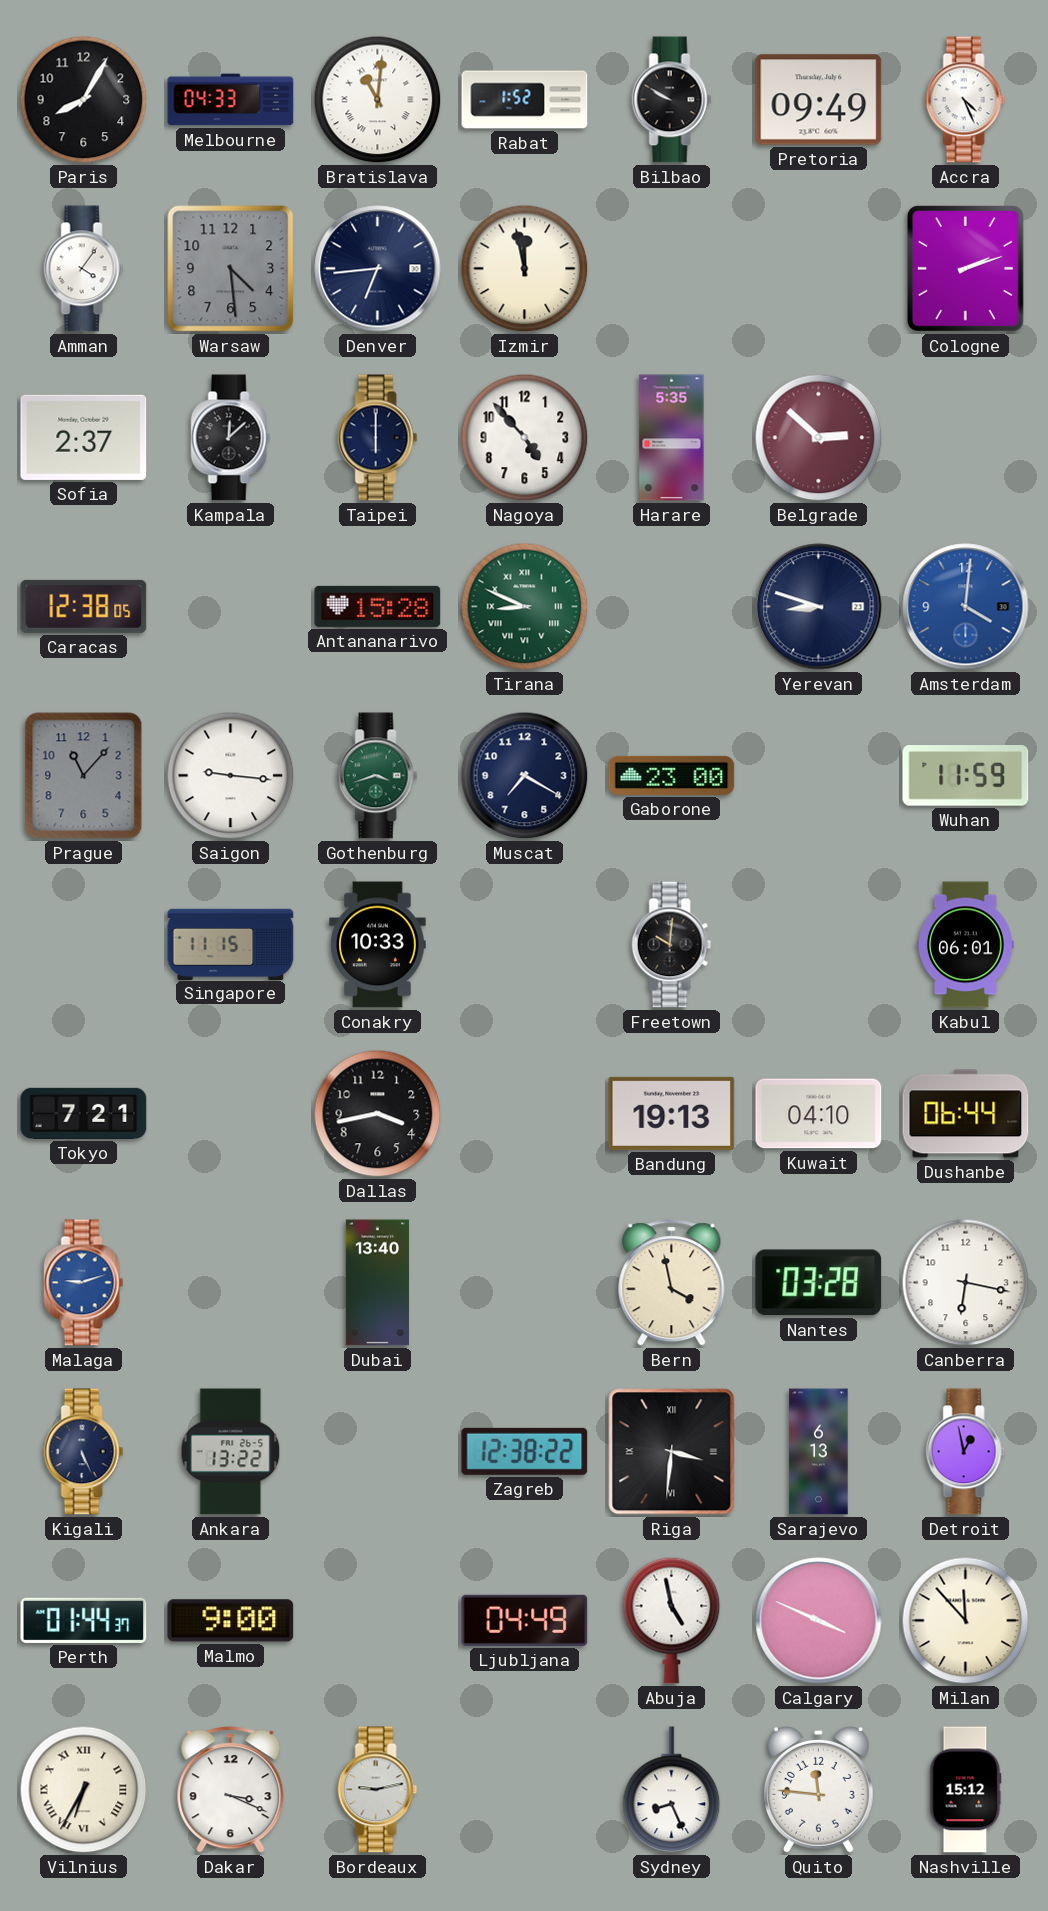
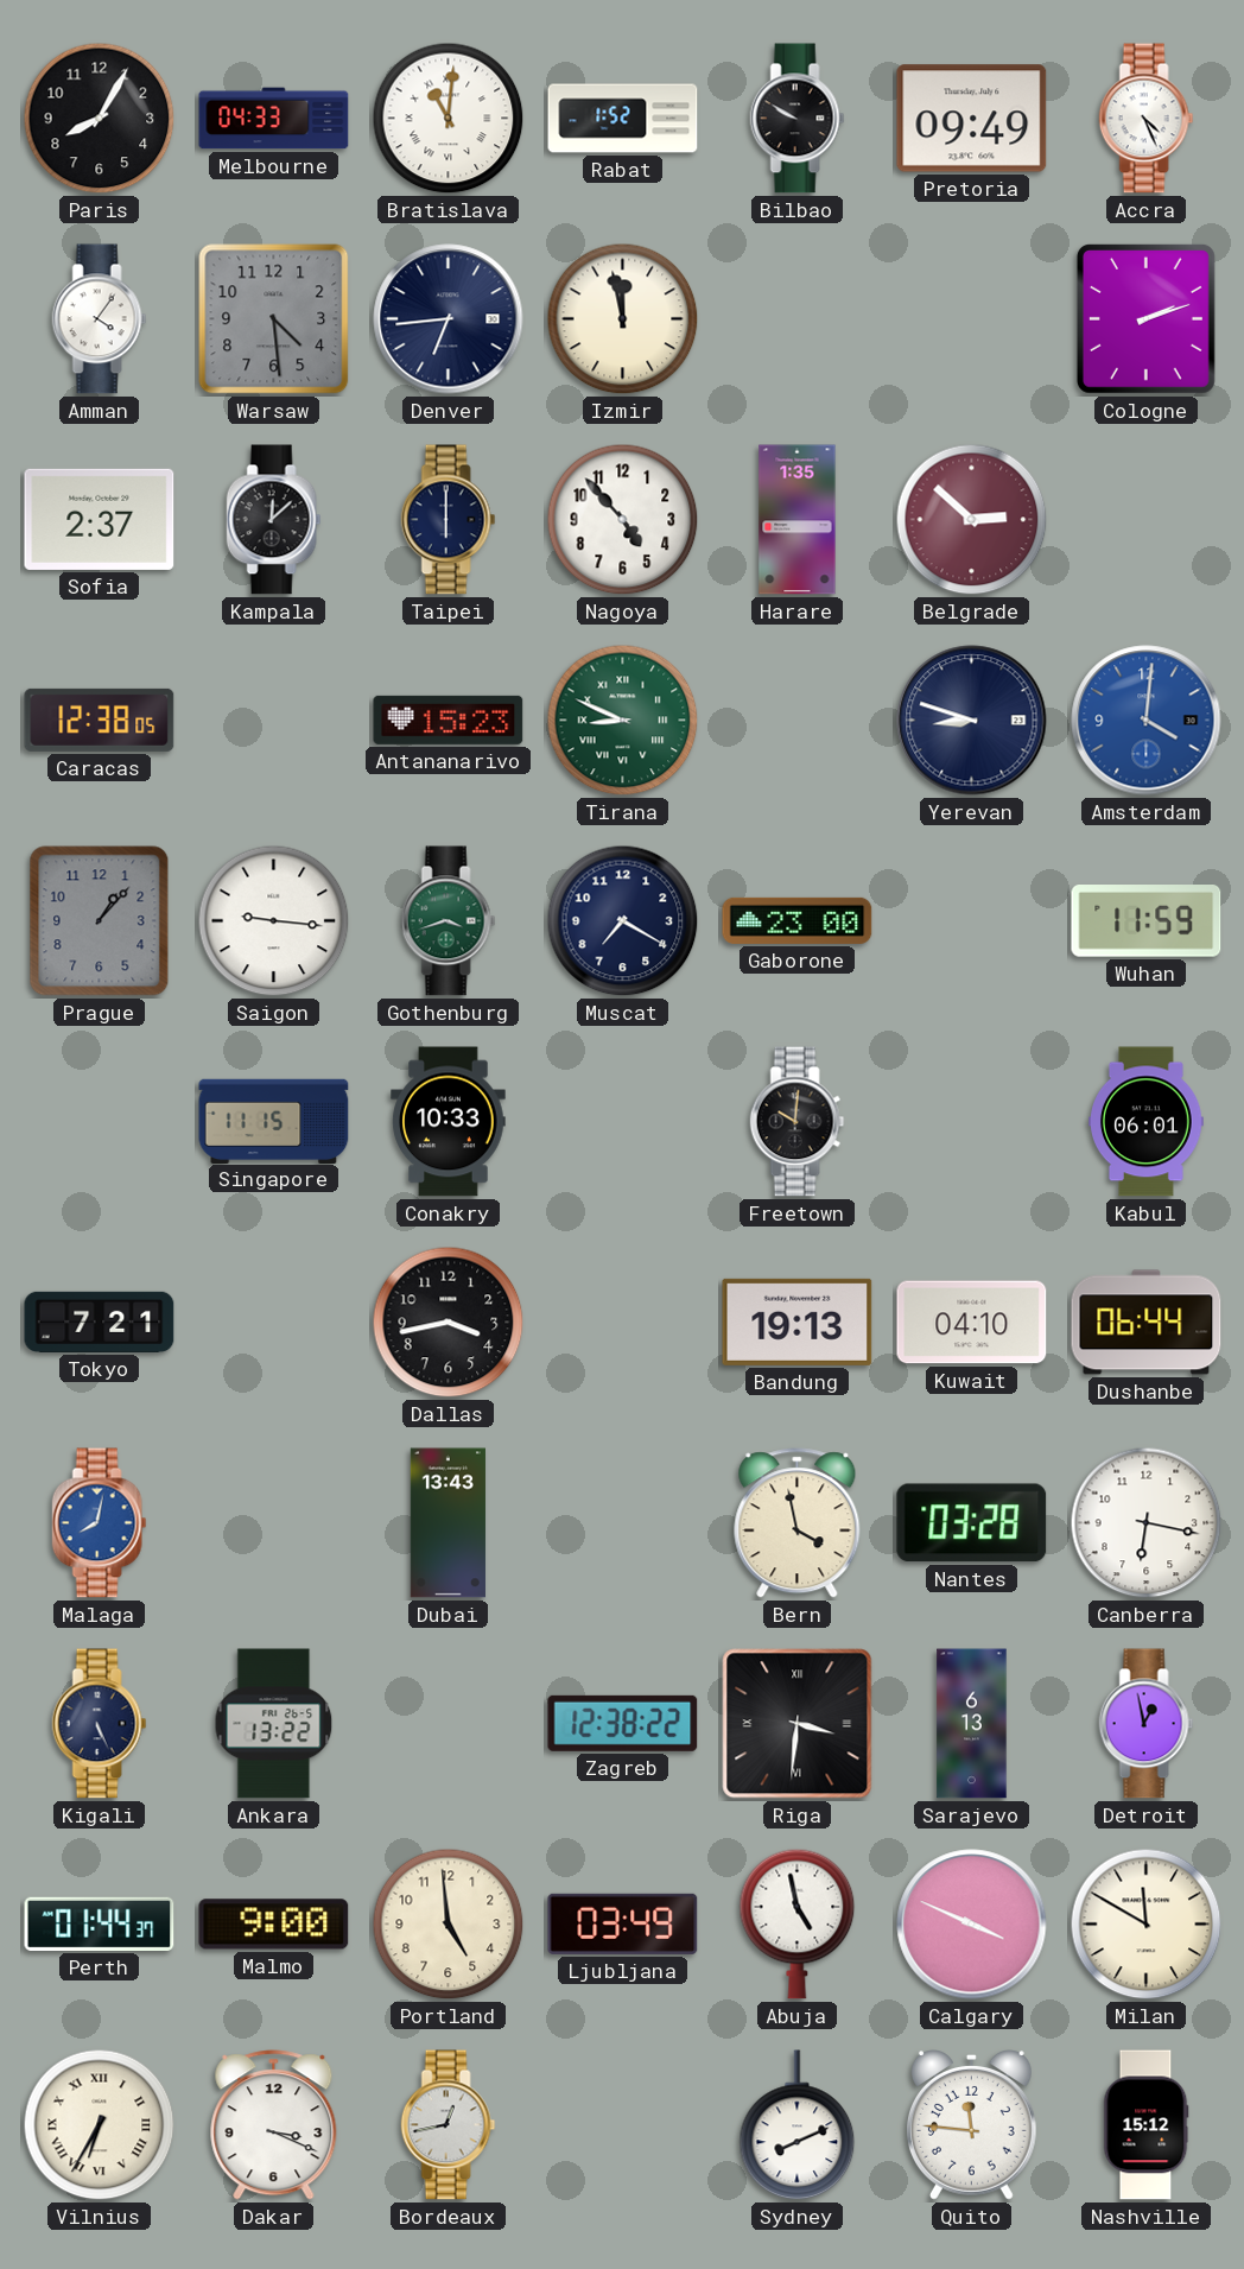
Harare: 5:35 -> 1:35 (798, 520)
Antananarivo: 15:28 -> 15:23 (449, 720)
Prague: 11:07 -> 1:07 (100, 921)
Malaga: 9:12 -> 8:02 (100, 1523)
Dubai: 13:40 -> 13:43 (448, 1523)
Portland: none -> 4:59 (449, 1925)
Ljubljana: 04:49 -> 03:49 (623, 1923)
Milan: 11:53 -> 11:50 (1147, 1925)
Bordeaux: 9:13 -> 12:43 (449, 2125)
Sydney: 8:26 -> 8:11 (798, 2125)
